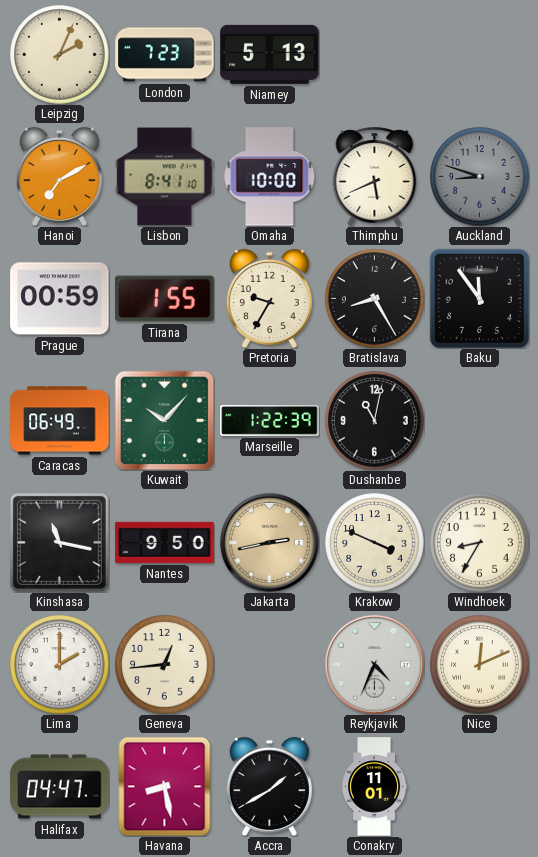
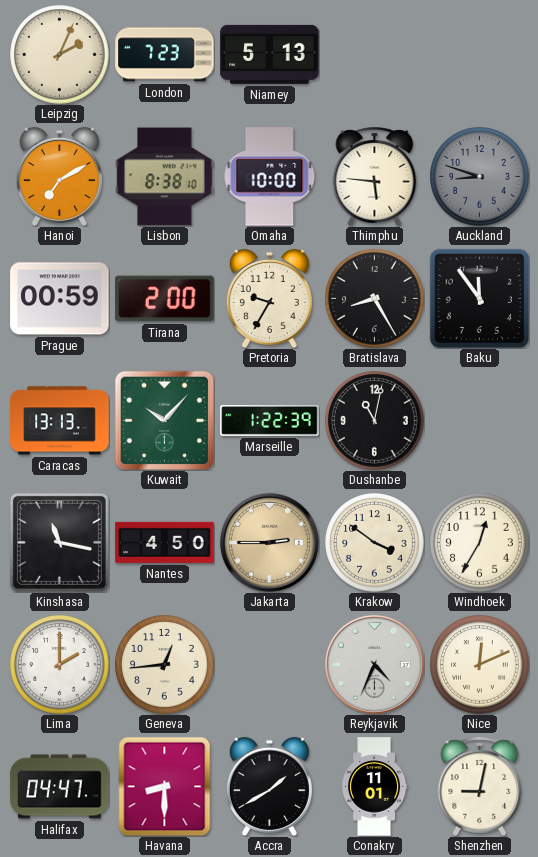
Lisbon: 8:41 -> 8:38 (165, 177)
Thimphu: 5:41 -> 5:46 (375, 176)
Tirana: 1:55 -> 2:00 (165, 299)
Caracas: 06:49 -> 13:13 (60, 421)
Nantes: 9:50 -> 4:50 (165, 542)
Jakarta: 2:43 -> 2:45 (269, 542)
Krakow: 3:49 -> 3:51 (375, 543)
Windhoek: 8:35 -> 12:35 (480, 543)
Havana: 8:28 -> 8:30 (165, 786)
Shenzhen: none -> 9:02 (480, 786)
